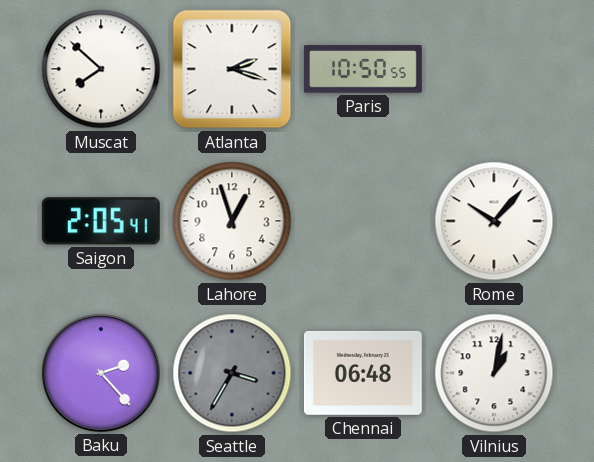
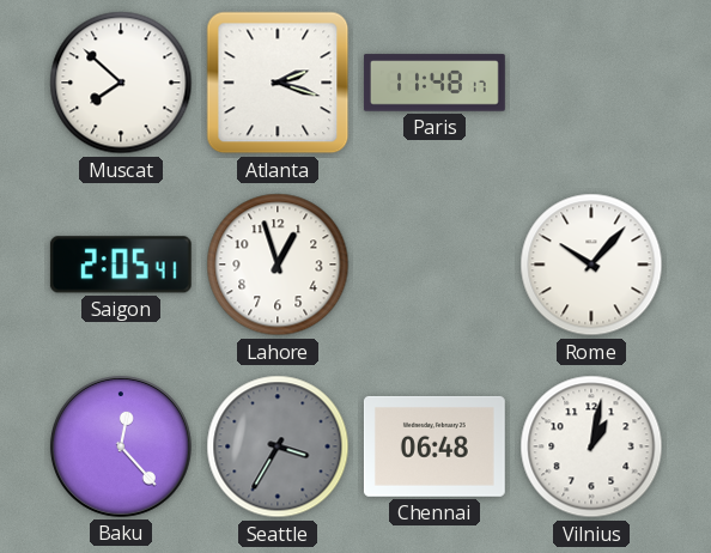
Paris: 10:50 -> 11:48 (434, 83)
Baku: 2:23 -> 12:23 (121, 446)
